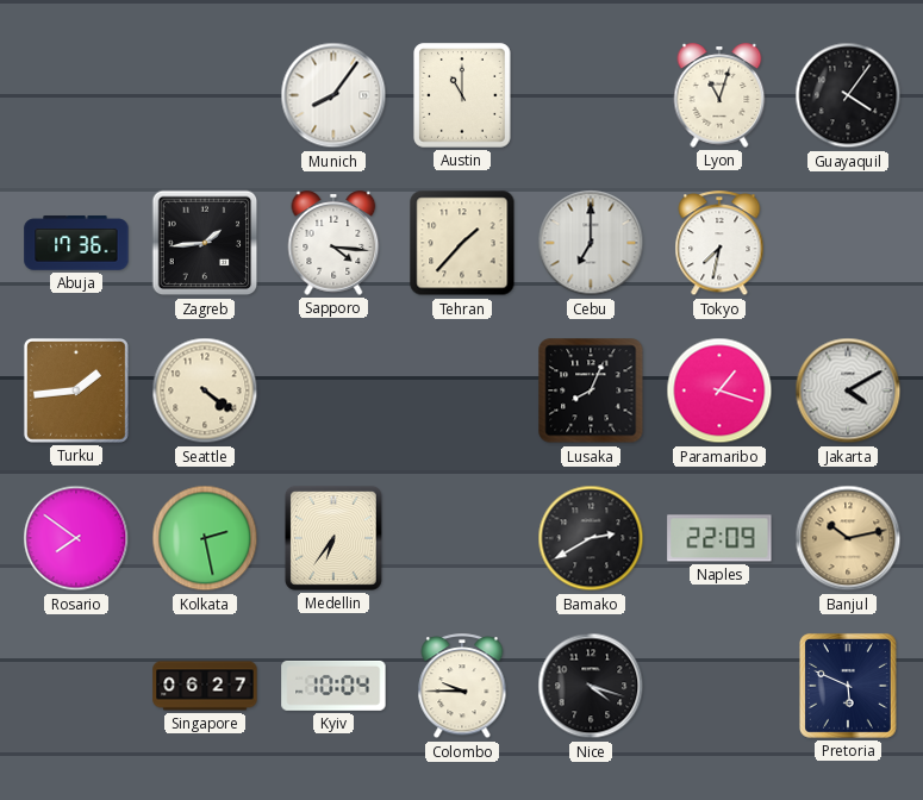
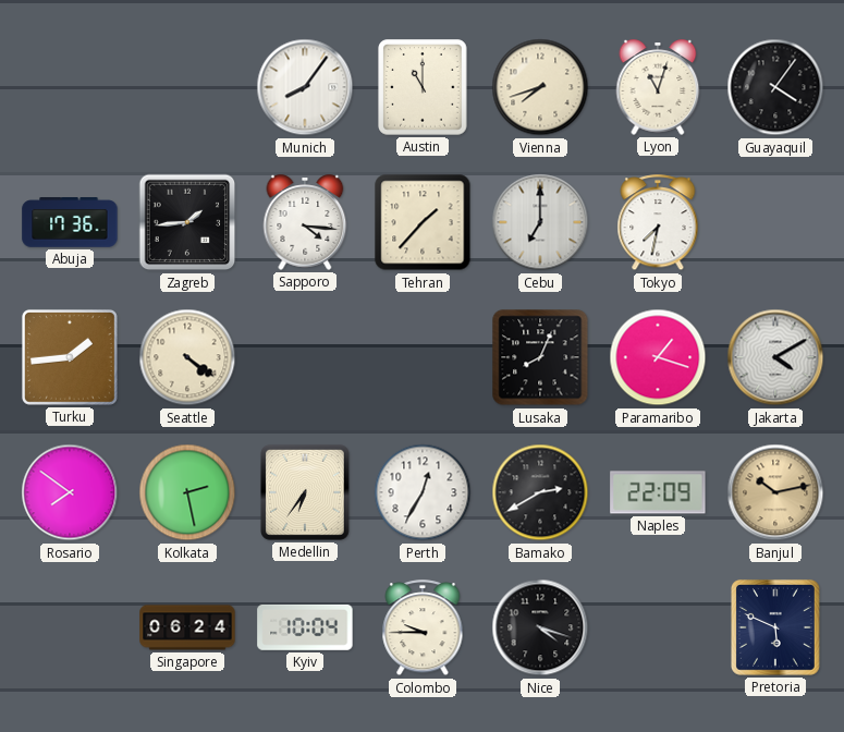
Vienna: none -> 7:42 (540, 87)
Perth: none -> 12:35 (423, 492)
Singapore: 06:27 -> 06:24 (187, 627)
